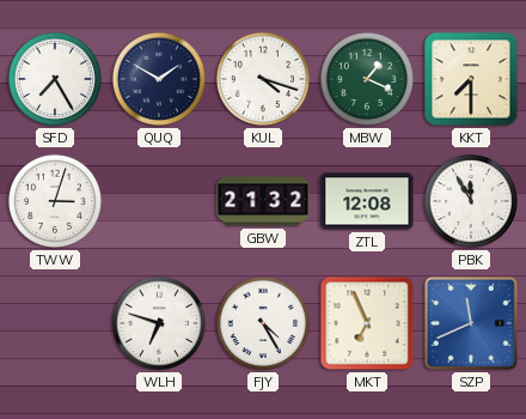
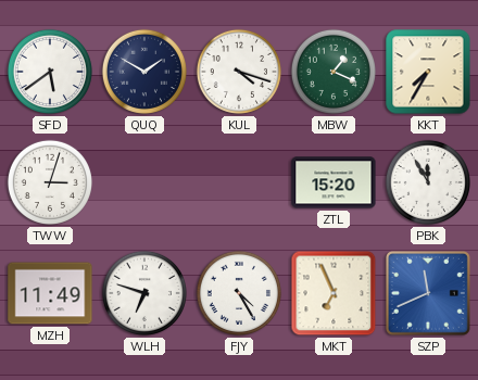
SFD: 7:25 -> 5:39 (50, 72)
KKT: 7:30 -> 7:35 (428, 72)
GBW: 21:32 -> none (263, 201)
ZTL: 12:08 -> 15:20 (334, 182)
MZH: none -> 11:49 (50, 293)
